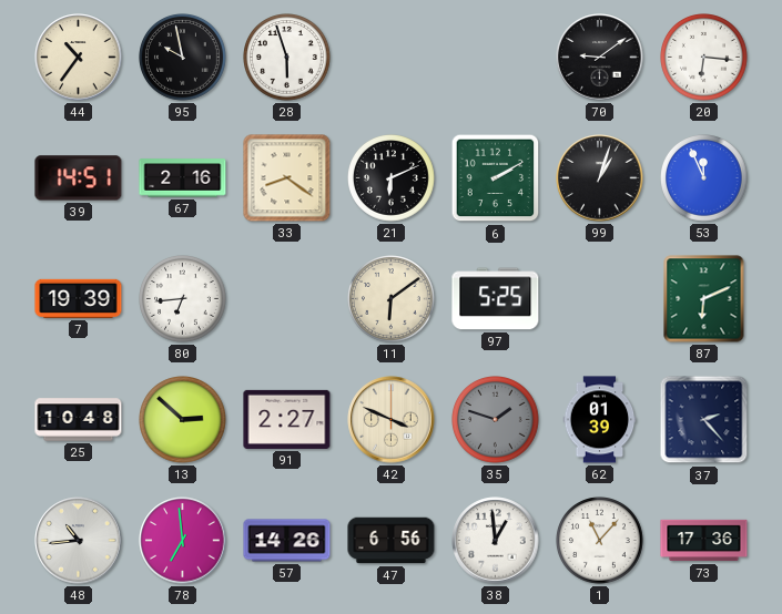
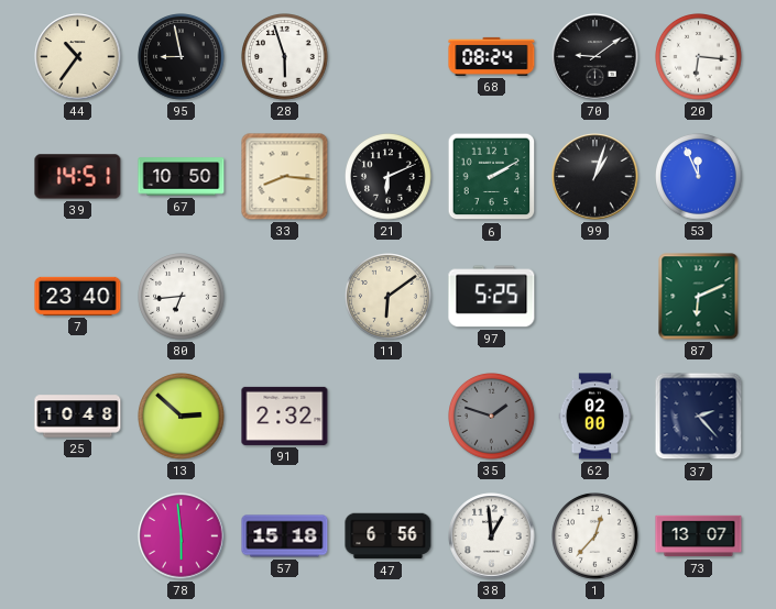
95: 9:58 -> 8:58 (182, 57)
68: none -> 08:24 (492, 56)
67: 2:16 -> 10:50 (182, 177)
33: 8:21 -> 8:16 (285, 177)
7: 19:39 -> 23:40 (78, 296)
91: 2:27 -> 2:32 (285, 416)
42: 3:49 -> none (392, 420)
62: 01:39 -> 02:00 (595, 417)
48: 10:44 -> none (79, 541)
78: 6:59 -> 5:59 (182, 536)
57: 14:26 -> 15:18 (285, 536)
1: 11:07 -> 12:37 (595, 536)
73: 17:36 -> 13:07 (699, 536)
